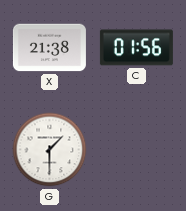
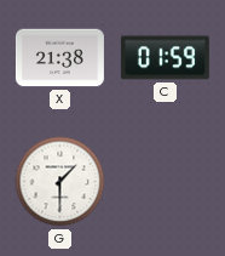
C: 01:56 -> 01:59 (165, 58)
